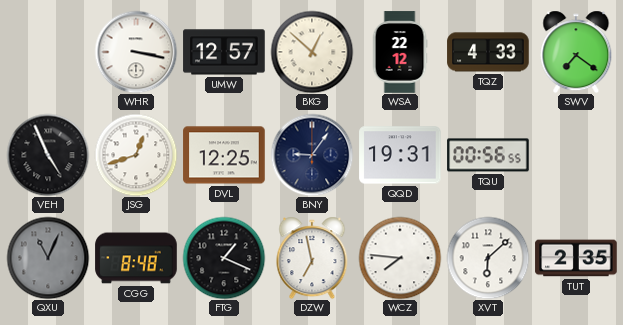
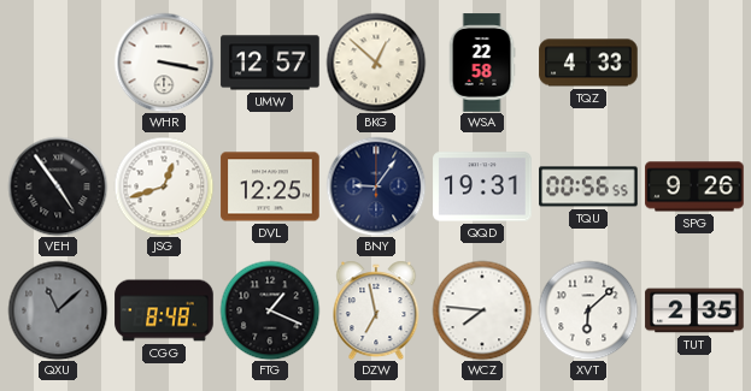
WSA: 22:12 -> 22:58 (482, 63)
SWV: 7:21 -> none (576, 52)
VEH: 4:56 -> 4:54 (58, 186)
SPG: none -> 9:26 (694, 186)
QXU: 11:04 -> 11:08 (58, 310)
